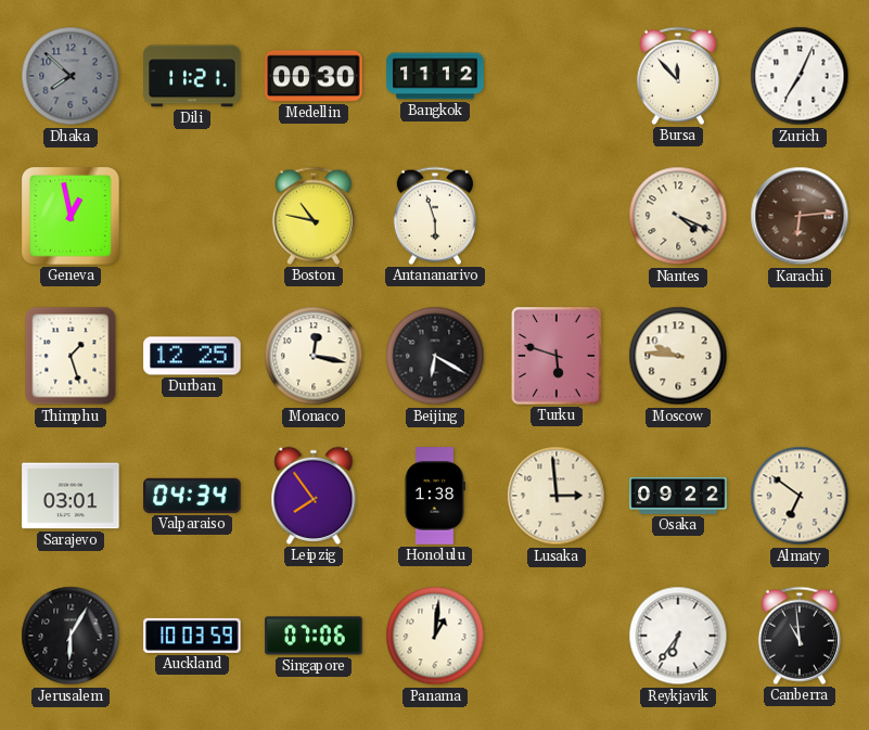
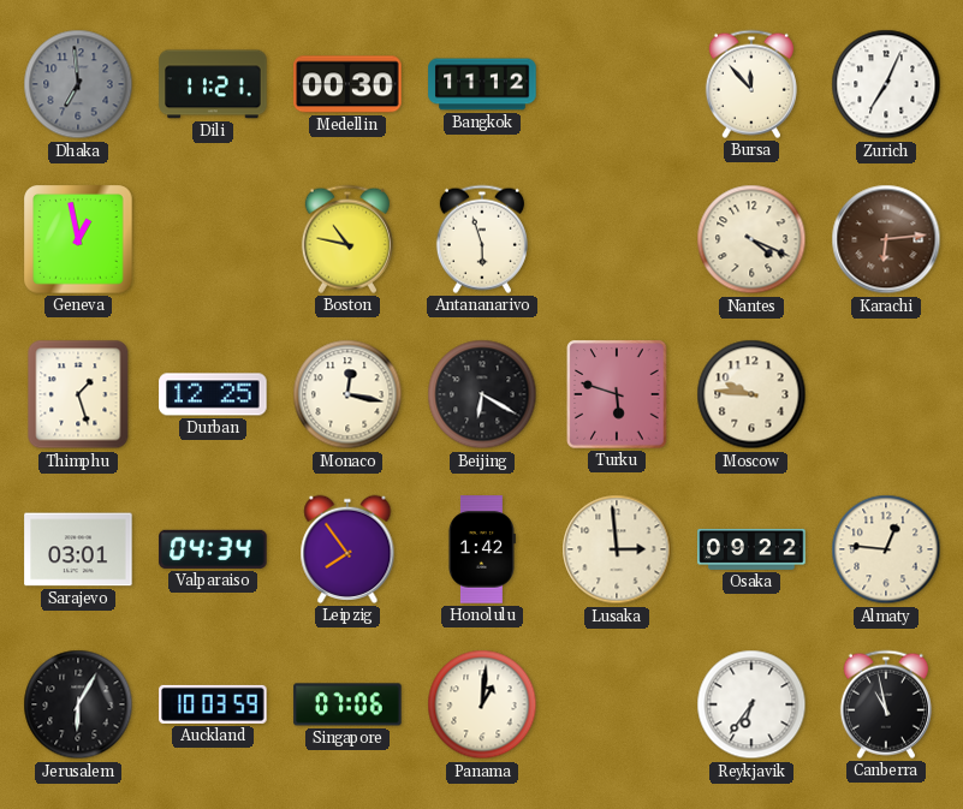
Dhaka: 7:52 -> 6:59 (78, 84)
Honolulu: 1:38 -> 1:42 (481, 549)
Almaty: 6:51 -> 12:46 (886, 549)
Canberra: 10:59 -> 10:58 (886, 704)
